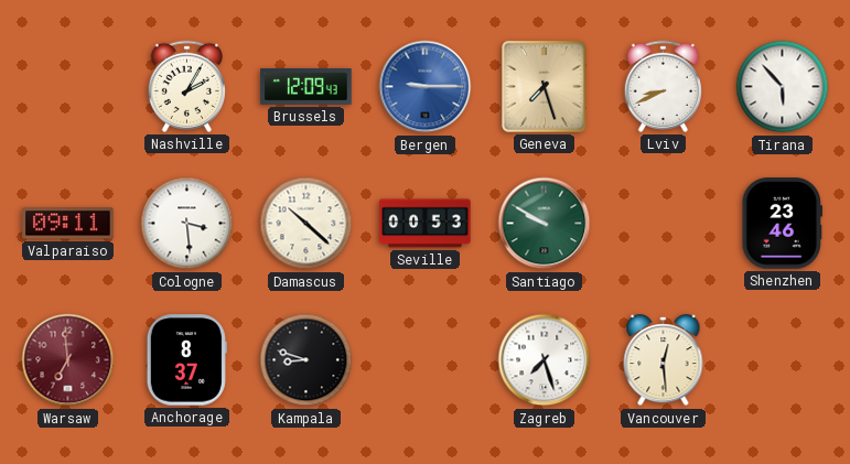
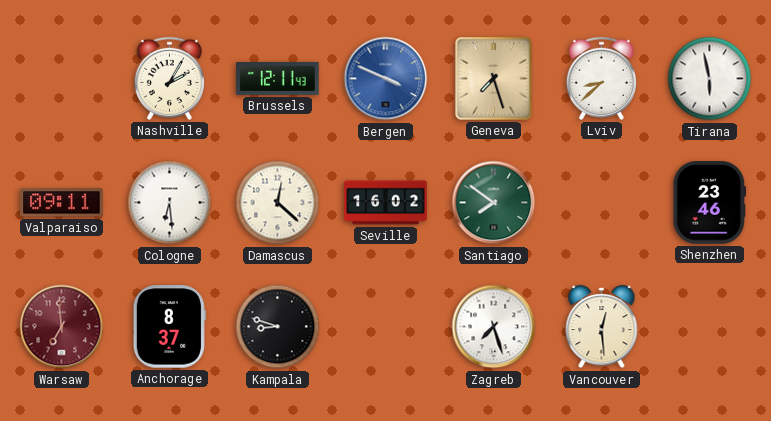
Brussels: 12:09 -> 12:11 (278, 78)
Bergen: 9:15 -> 3:49 (386, 79)
Lviv: 8:41 -> 8:38 (601, 78)
Tirana: 5:53 -> 5:58 (710, 79)
Cologne: 3:29 -> 6:29 (170, 203)
Damascus: 10:22 -> 12:22 (278, 203)
Seville: 00:53 -> 16:02 (386, 203)
Santiago: 9:50 -> 7:51 (494, 203)
